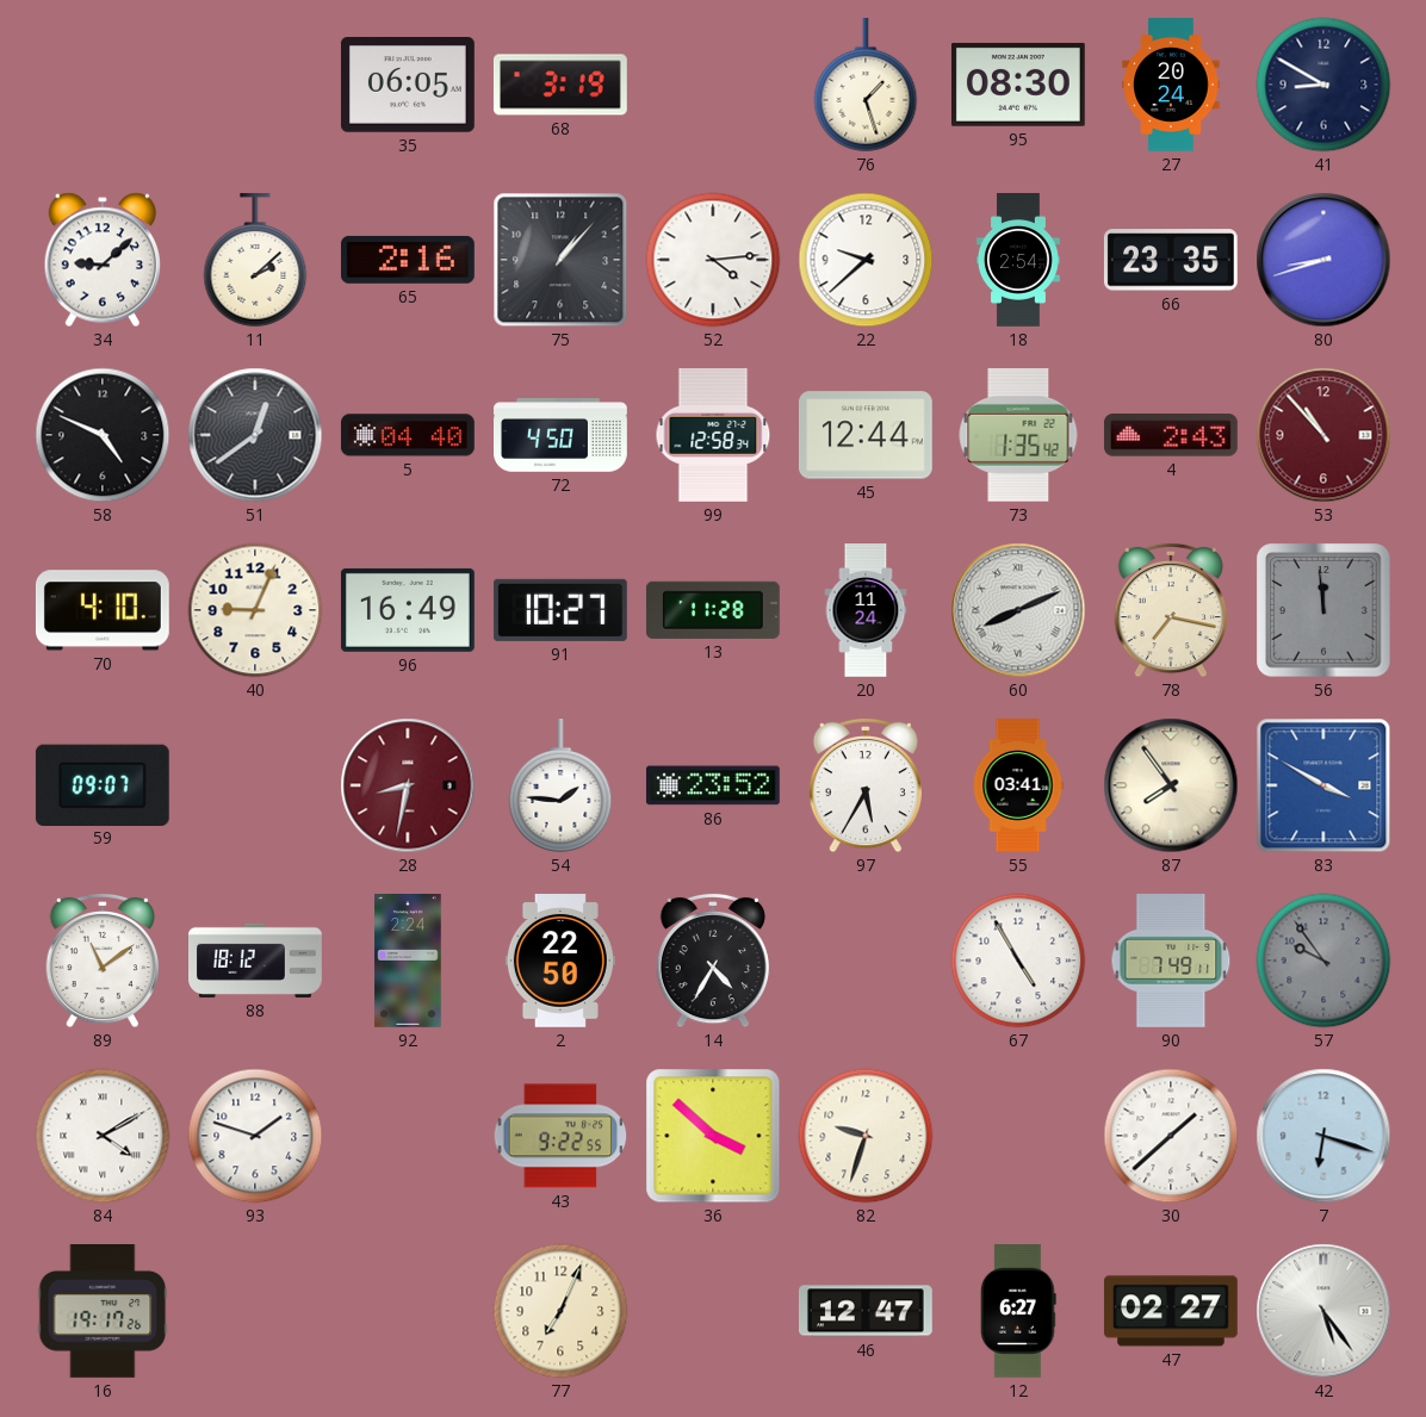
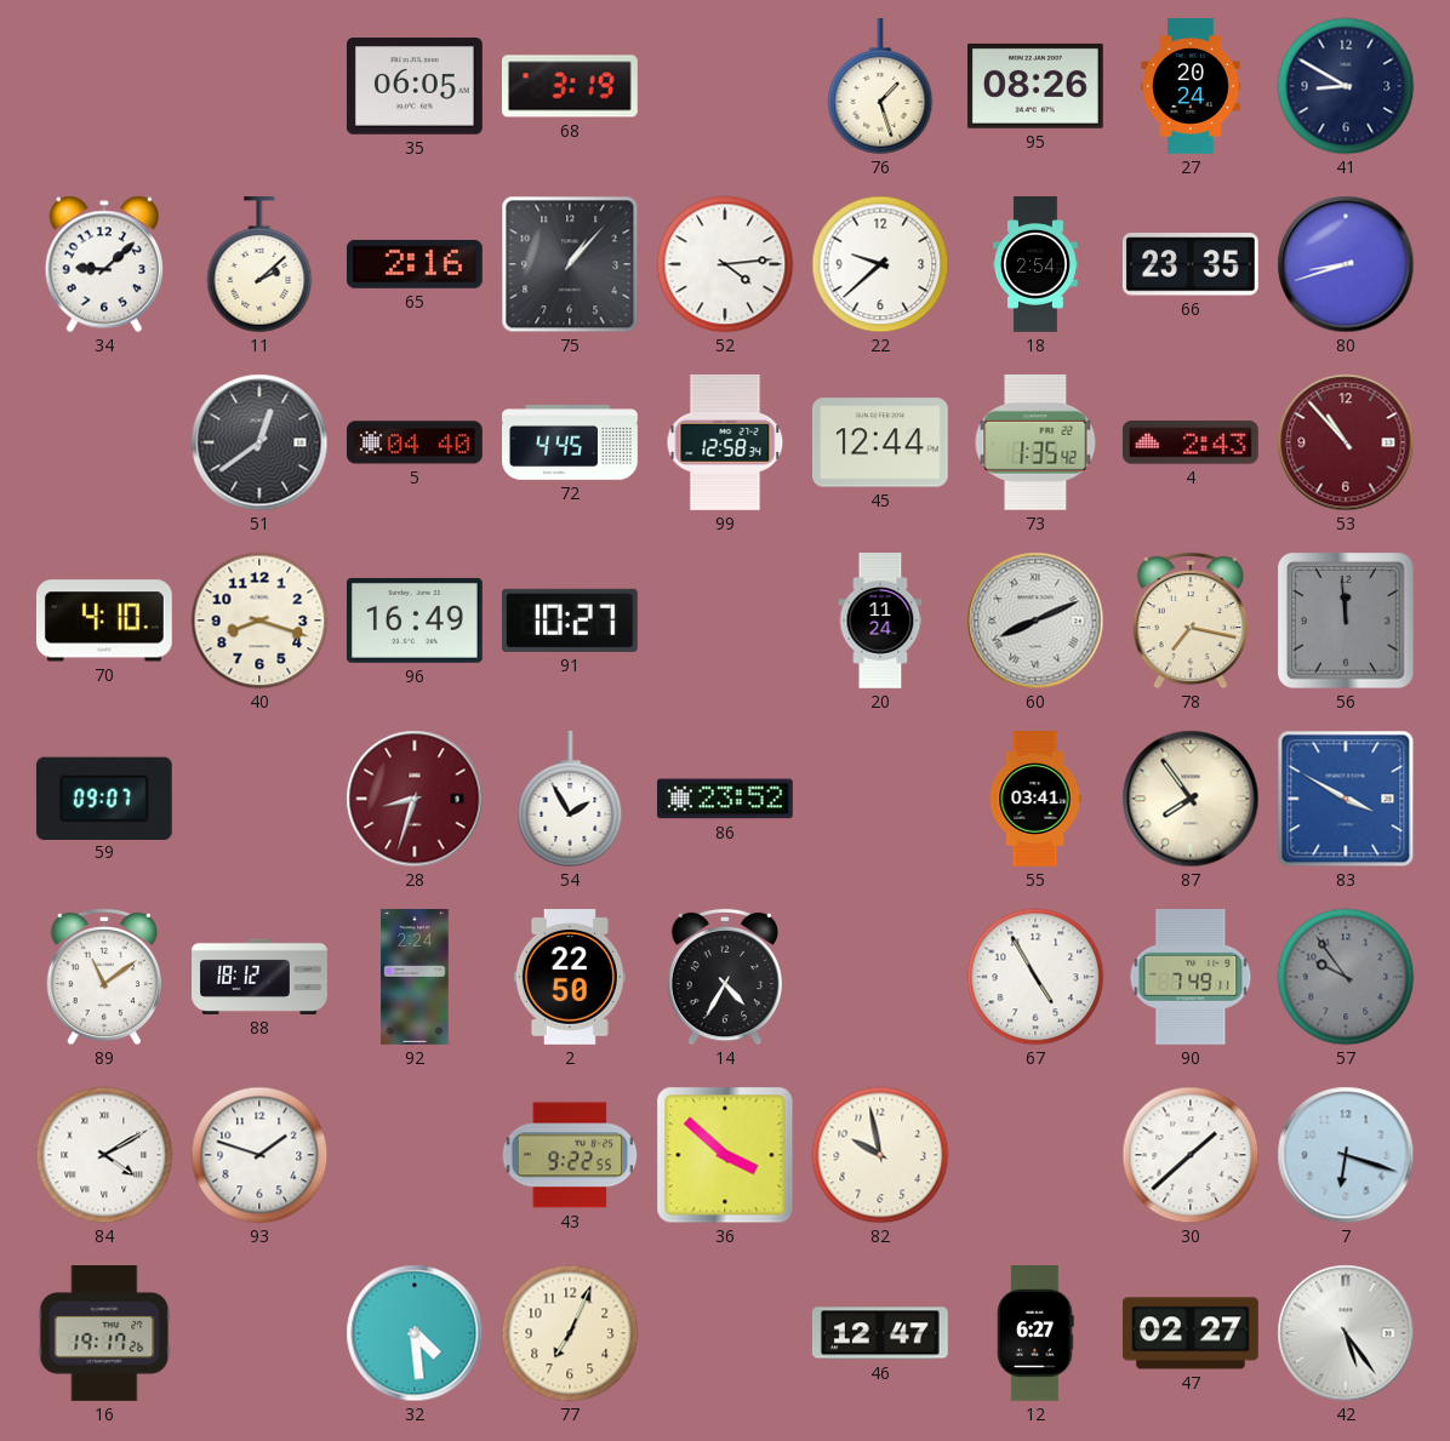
95: 08:30 -> 08:26 (1035, 86)
58: 4:49 -> none (103, 435)
72: 4:50 -> 4:45 (571, 442)
40: 9:04 -> 8:18 (259, 621)
13: 11:28 -> none (713, 610)
28: 8:32 -> 8:33 (415, 799)
54: 1:46 -> 1:55 (570, 800)
97: 5:35 -> none (864, 785)
82: 9:33 -> 9:58 (880, 1155)
32: none -> 4:29 (415, 1333)
